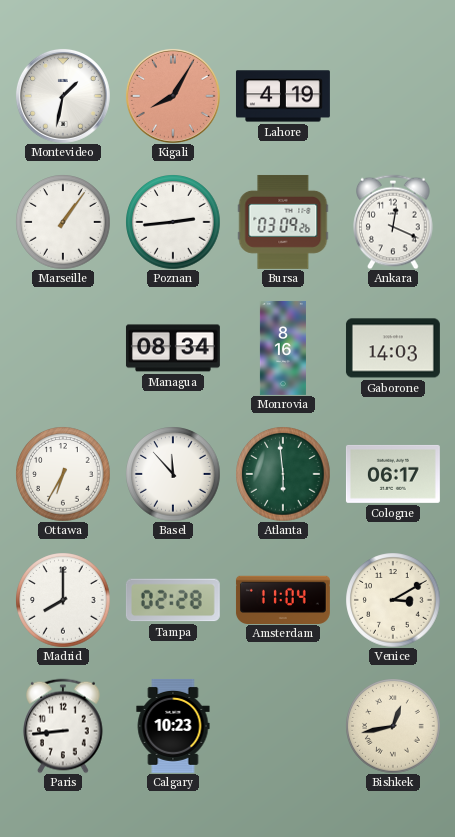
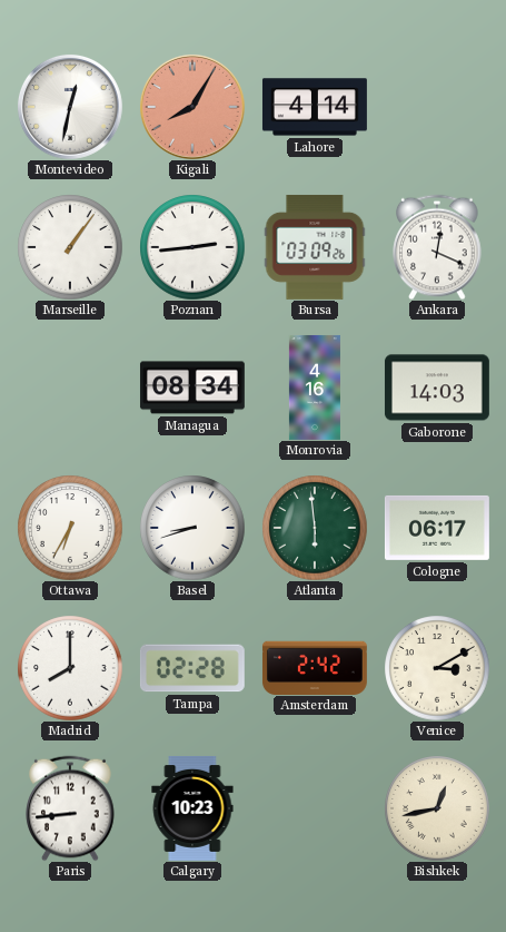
Montevideo: 1:32 -> 12:32 (70, 107)
Lahore: 4:19 -> 4:14 (315, 107)
Monrovia: 8:16 -> 4:16 (315, 387)
Basel: 11:53 -> 8:42 (192, 528)
Amsterdam: 11:04 -> 2:42 (315, 667)
